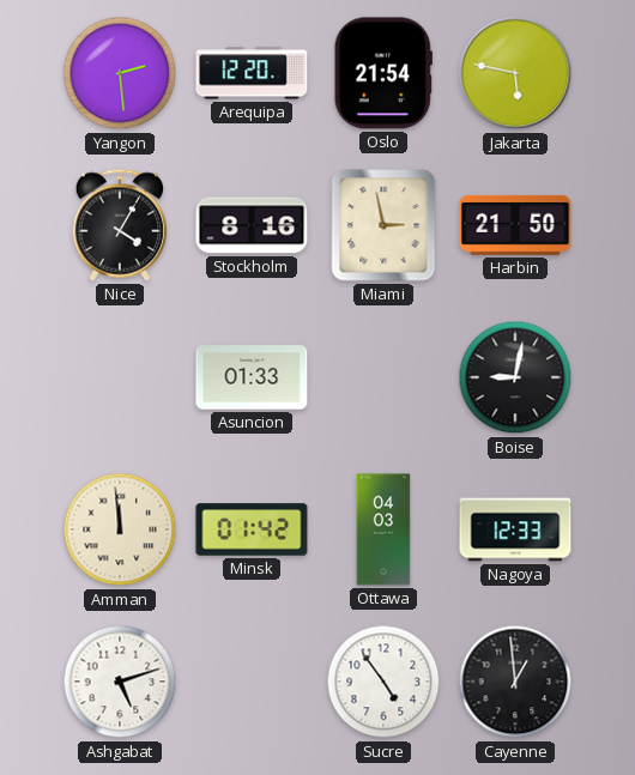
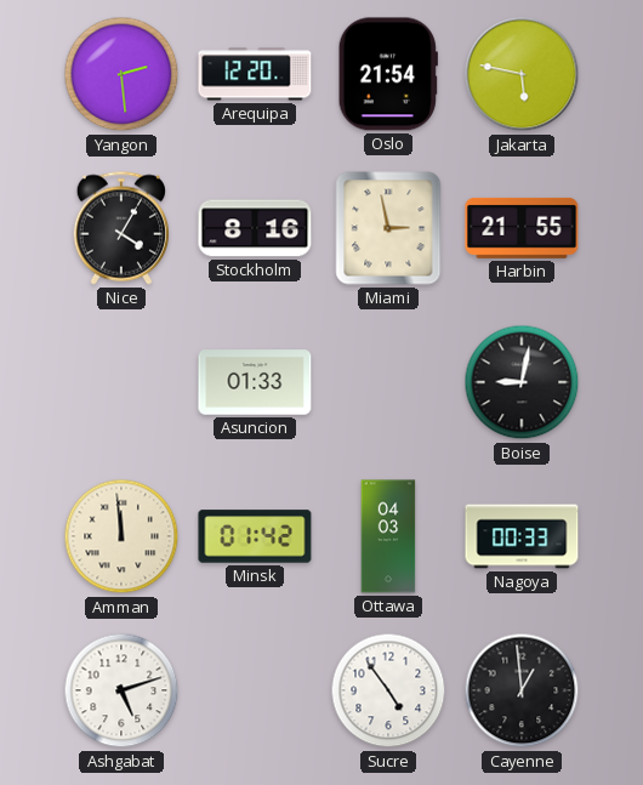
Harbin: 21:50 -> 21:55 (522, 228)
Nagoya: 12:33 -> 00:33 (522, 536)
